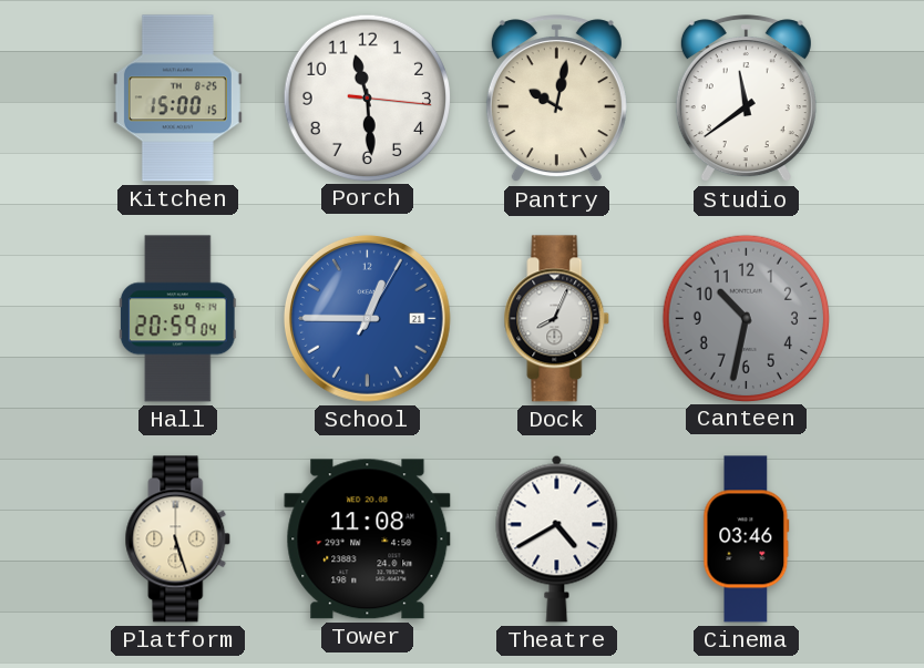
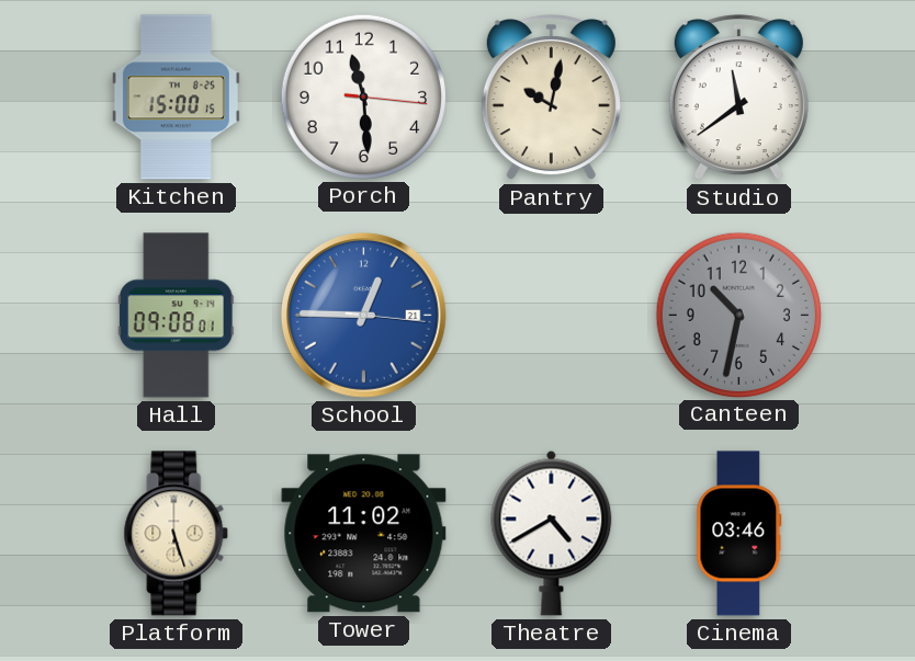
Hall: 20:59 -> 09:08 (176, 316)
School: 12:45:05 -> 12:45:16 (364, 316)
Dock: 8:04 -> none (557, 319)
Tower: 11:08 -> 11:02 (364, 534)
